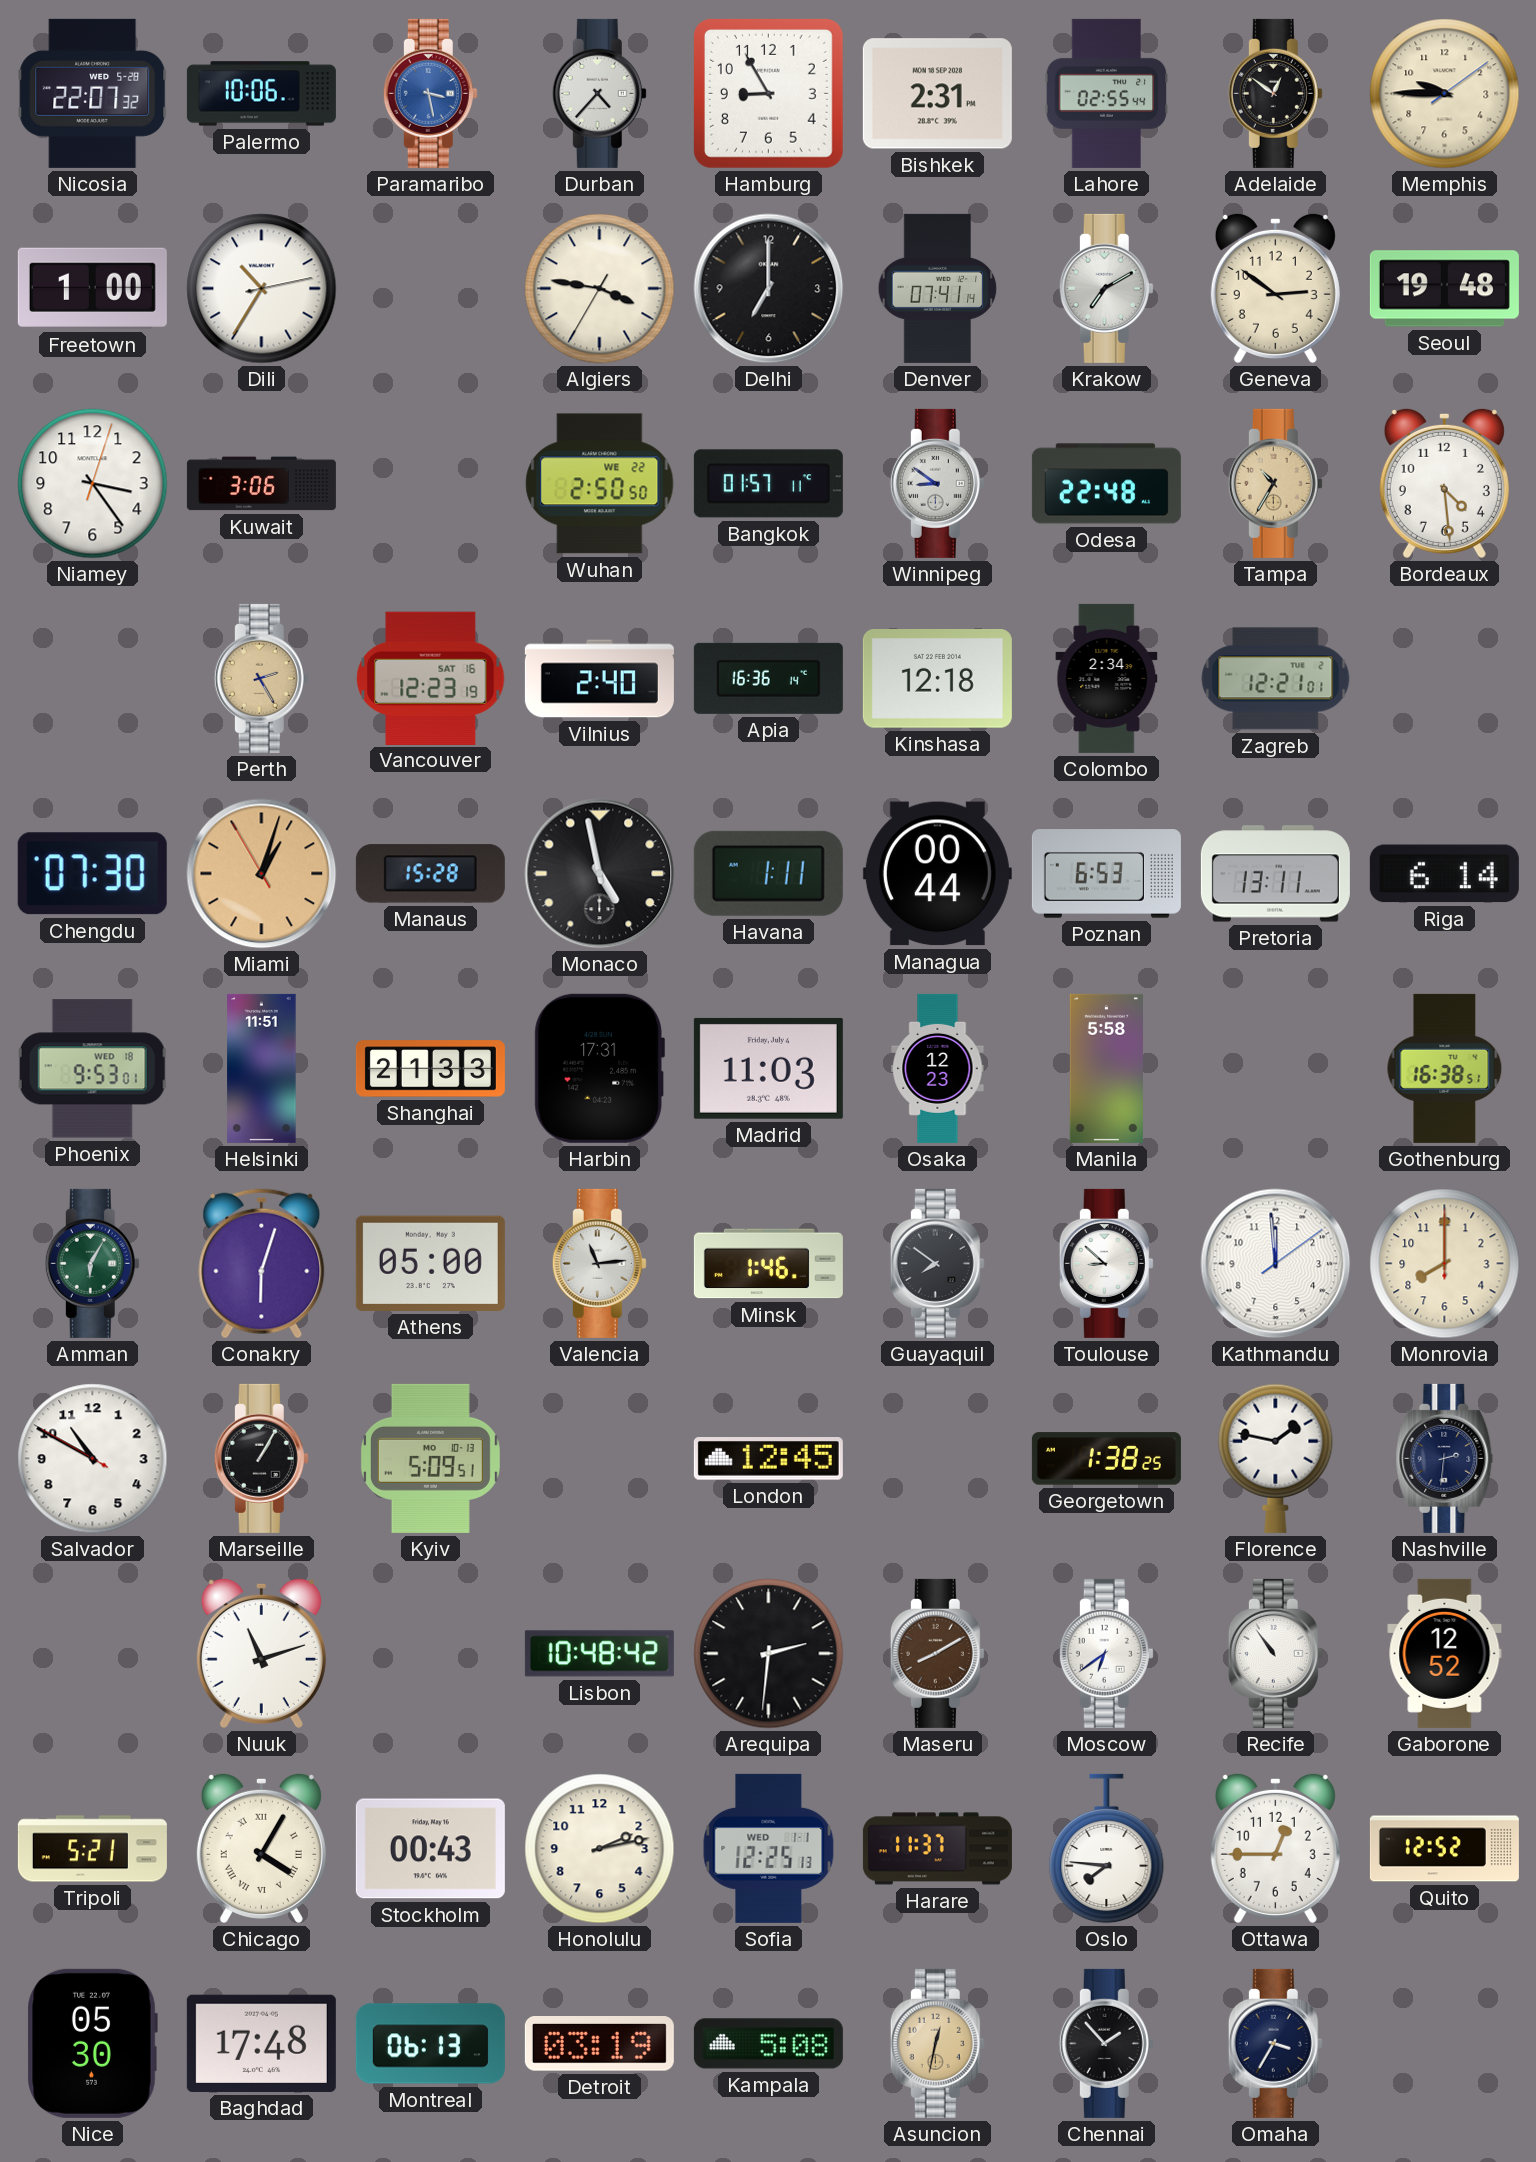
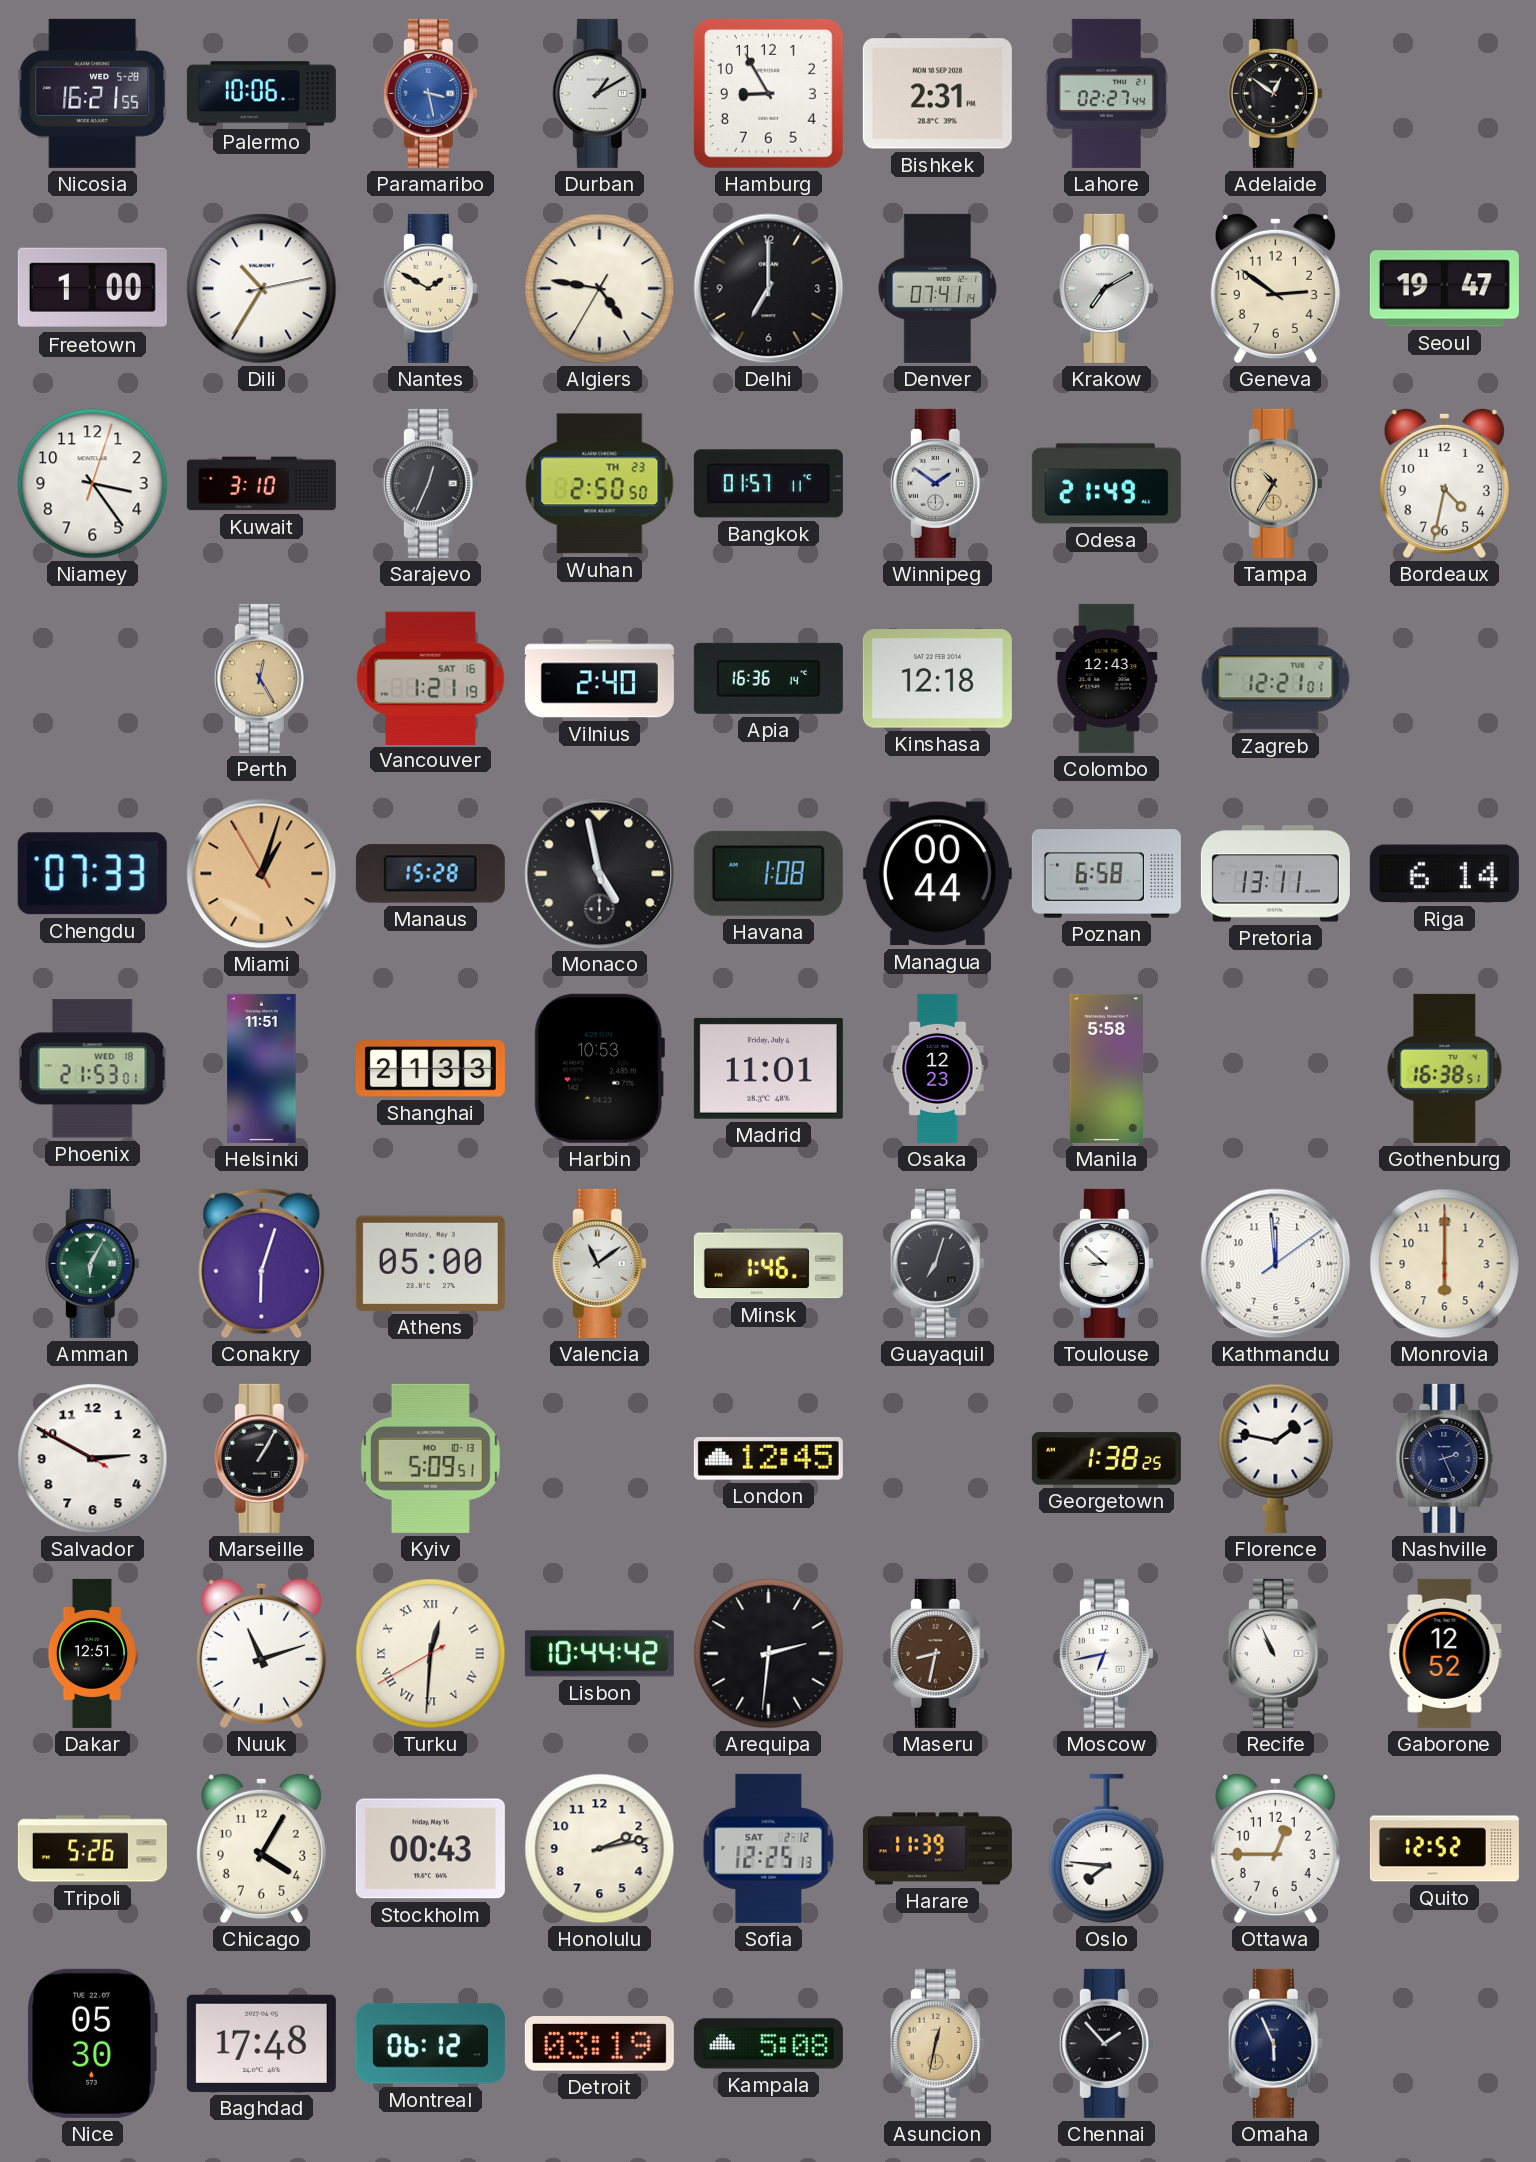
Nicosia: 22:07 -> 16:21 (93, 93)
Durban: 4:37 -> 1:10 (599, 93)
Lahore: 02:55 -> 02:27 (1107, 93)
Memphis: 9:45 -> none (1445, 94)
Nantes: none -> 1:50 (430, 288)
Algiers: 3:46 -> 4:46 (600, 289)
Seoul: 19:48 -> 19:47 (1444, 289)
Kuwait: 3:06 -> 3:10 (261, 484)
Sarajevo: none -> 12:34 (430, 483)
Wuhan date: WE 22 -> TH 23 (600, 484)
Winnipeg: 8:51 -> 1:51 (937, 483)
Odesa: 22:48 -> 21:49 (1106, 484)
Bordeaux: 4:29 -> 4:32 (1444, 483)
Perth: 2:25 -> 12:25 (261, 678)
Vancouver: 12:23 -> 1:21 (431, 678)
Colombo: 2:34 -> 12:43 (1107, 678)
Chengdu: 07:30 -> 07:33 (92, 874)
Havana: 1:11 -> 1:08 (768, 873)
Poznan: 6:53 -> 6:58 (1106, 874)
Phoenix: 9:53 -> 21:53 (93, 1069)
Harbin: 17:31 -> 10:53 (599, 1068)
Madrid: 11:03 -> 11:01 (768, 1068)
Valencia: 11:14 -> 11:09 (599, 1263)
Guayaquil: 7:51 -> 7:03 (937, 1263)
Monrovia: 8:00 -> 6:00 (1445, 1264)
Salvador: 10:49 -> 2:49 (93, 1459)
Nashville: 2:31 -> 2:26 (1445, 1458)
Dakar: none -> 12:51 (92, 1653)
Turku: none -> 12:30 (431, 1654)
Lisbon: 10:48 -> 10:44 (599, 1654)
Maseru: 8:10 -> 8:32 (937, 1653)
Moscow: 6:39 -> 6:43 (1106, 1653)
Recife: 10:54 -> 10:56 (1275, 1653)
Tripoli: 5:21 -> 5:26 (92, 1849)
Chicago numerals: Roman -> Arabic (261, 1848)
Sofia date: WED 1-1 -> SAT 2-12 (769, 1848)
Harare: 11:37 -> 11:39 (937, 1849)
Montreal: 06:13 -> 06:12 (430, 2044)
Omaha: 3:35 -> 5:56 (1275, 2043)
